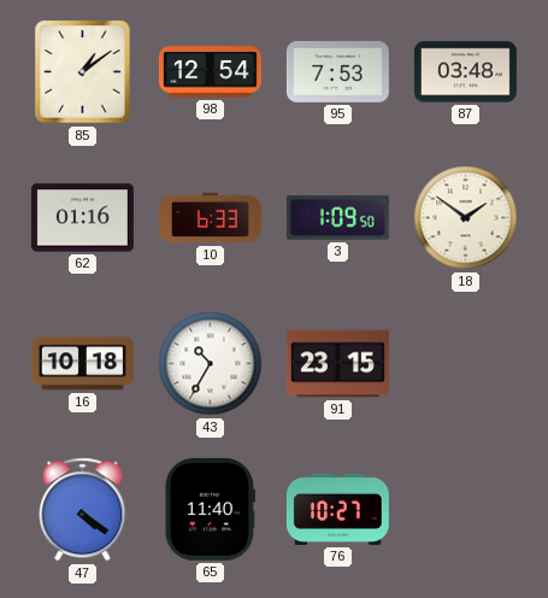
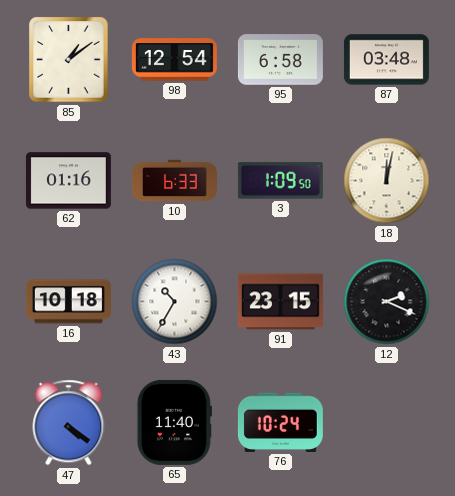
95: 7:53 -> 6:58 (280, 60)
18: 1:51 -> 12:02 (387, 181)
12: none -> 2:19 (387, 302)
76: 10:27 -> 10:24 (280, 422)
